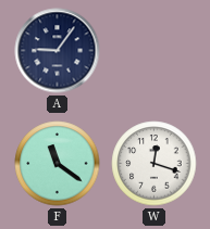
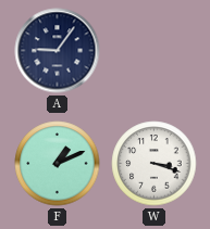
F: 11:21 -> 1:11 (58, 164)
W: 12:18 -> 3:18 (155, 164)
